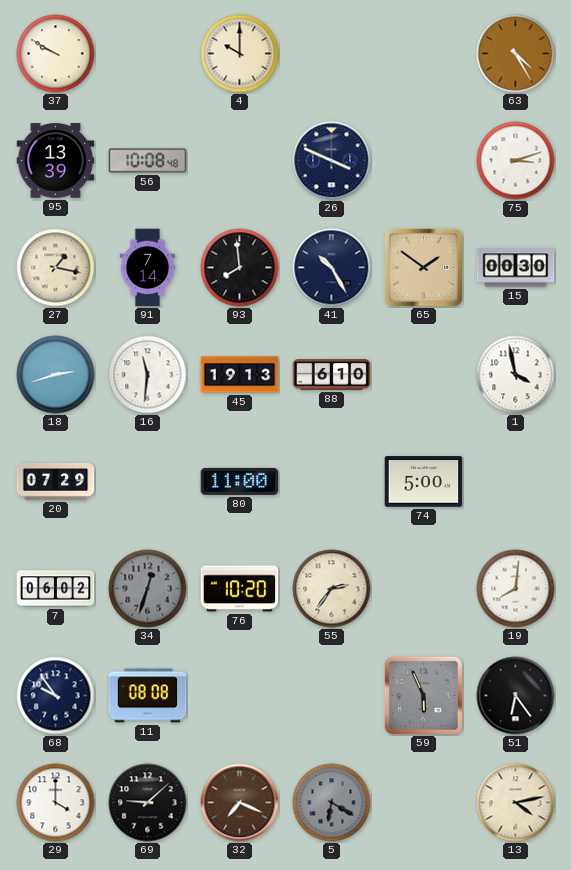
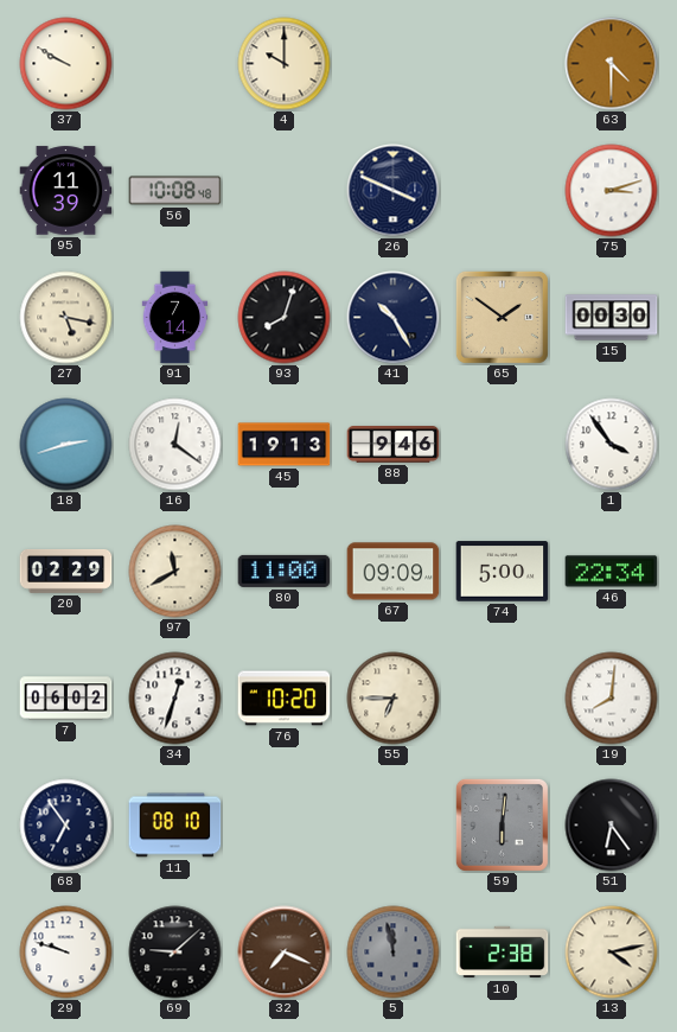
63: 4:25 -> 4:30 (612, 64)
95: 13:39 -> 11:39 (66, 191)
27: 1:17 -> 5:17 (66, 318)
93: 7:59 -> 8:03 (285, 318)
16: 11:31 -> 12:21 (175, 445)
88: 6:10 -> 9:46 (394, 445)
1: 3:58 -> 3:54 (612, 445)
20: 07:29 -> 02:29 (66, 572)
97: none -> 11:40 (175, 572)
67: none -> 09:09 (394, 572)
46: none -> 22:34 (612, 572)
34 dial: grey -> white (175, 699)
55: 2:36 -> 6:45 (394, 699)
68: 9:54 -> 6:54 (66, 826)
11: 08:08 -> 08:10 (175, 826)
59: 5:56 -> 6:01 (502, 824)
29: 4:00 -> 9:48 (66, 953)
5: 6:20 -> 11:58 (394, 953)
10: none -> 2:38 (503, 953)
